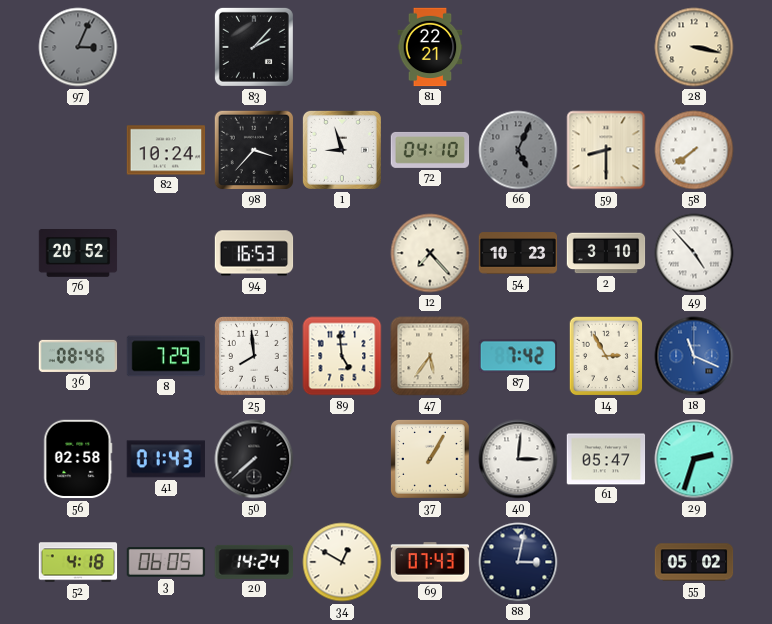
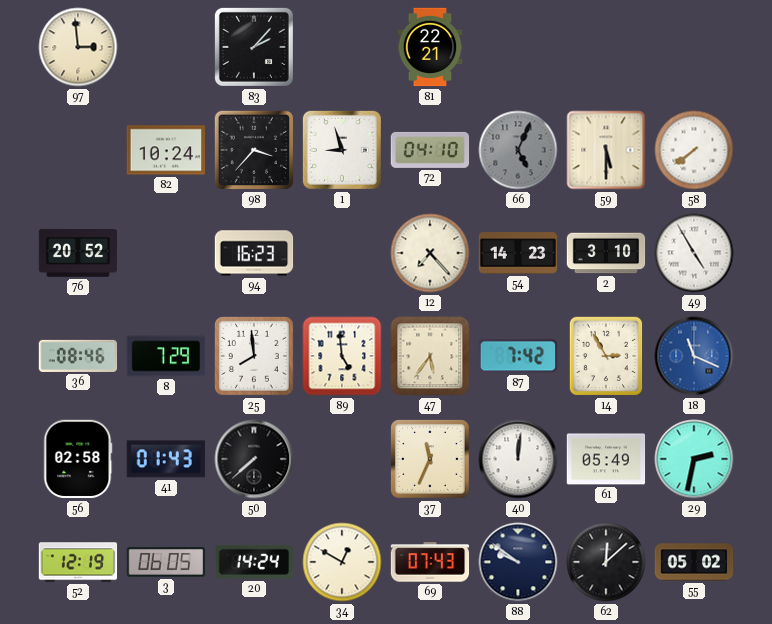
97: 3:04 -> 2:59 (78, 47)
97 dial: grey -> cream (78, 47)
28: 3:17 -> none (694, 47)
59: 8:30 -> 5:30 (606, 150)
94: 16:53 -> 16:23 (254, 253)
54: 10:23 -> 14:23 (518, 253)
49: 4:53 -> 4:55 (694, 253)
37: 1:05 -> 11:34 (430, 459)
40: 3:01 -> 12:01 (518, 459)
61: 05:47 -> 05:49 (606, 459)
29: 2:33 -> 2:32 (694, 459)
52: 4:18 -> 12:19 (78, 562)
88: 3:02 -> 9:51 (518, 562)
62: none -> 12:08 (606, 562)
